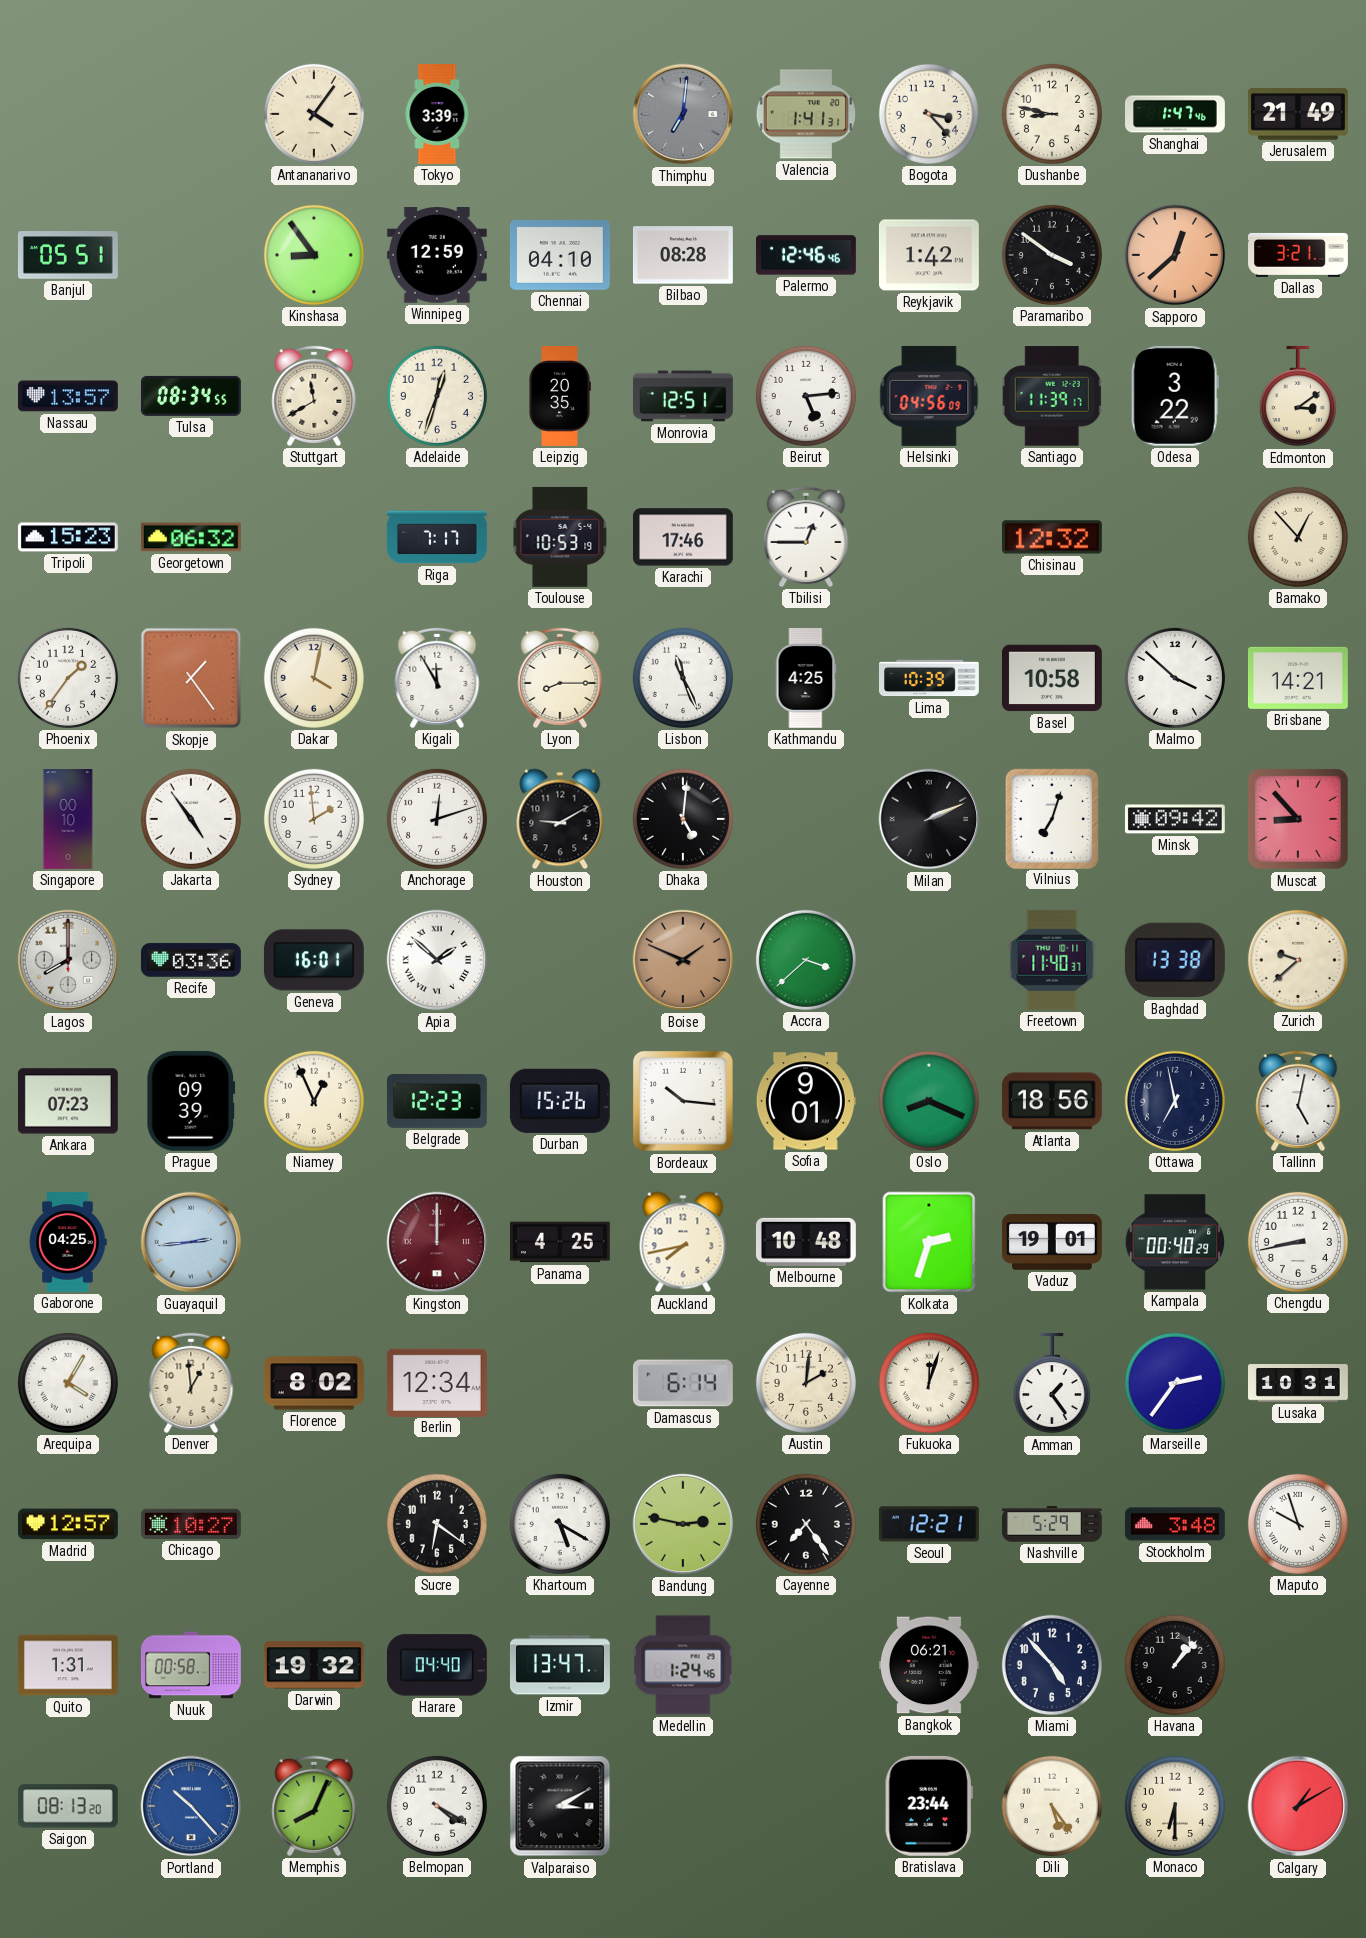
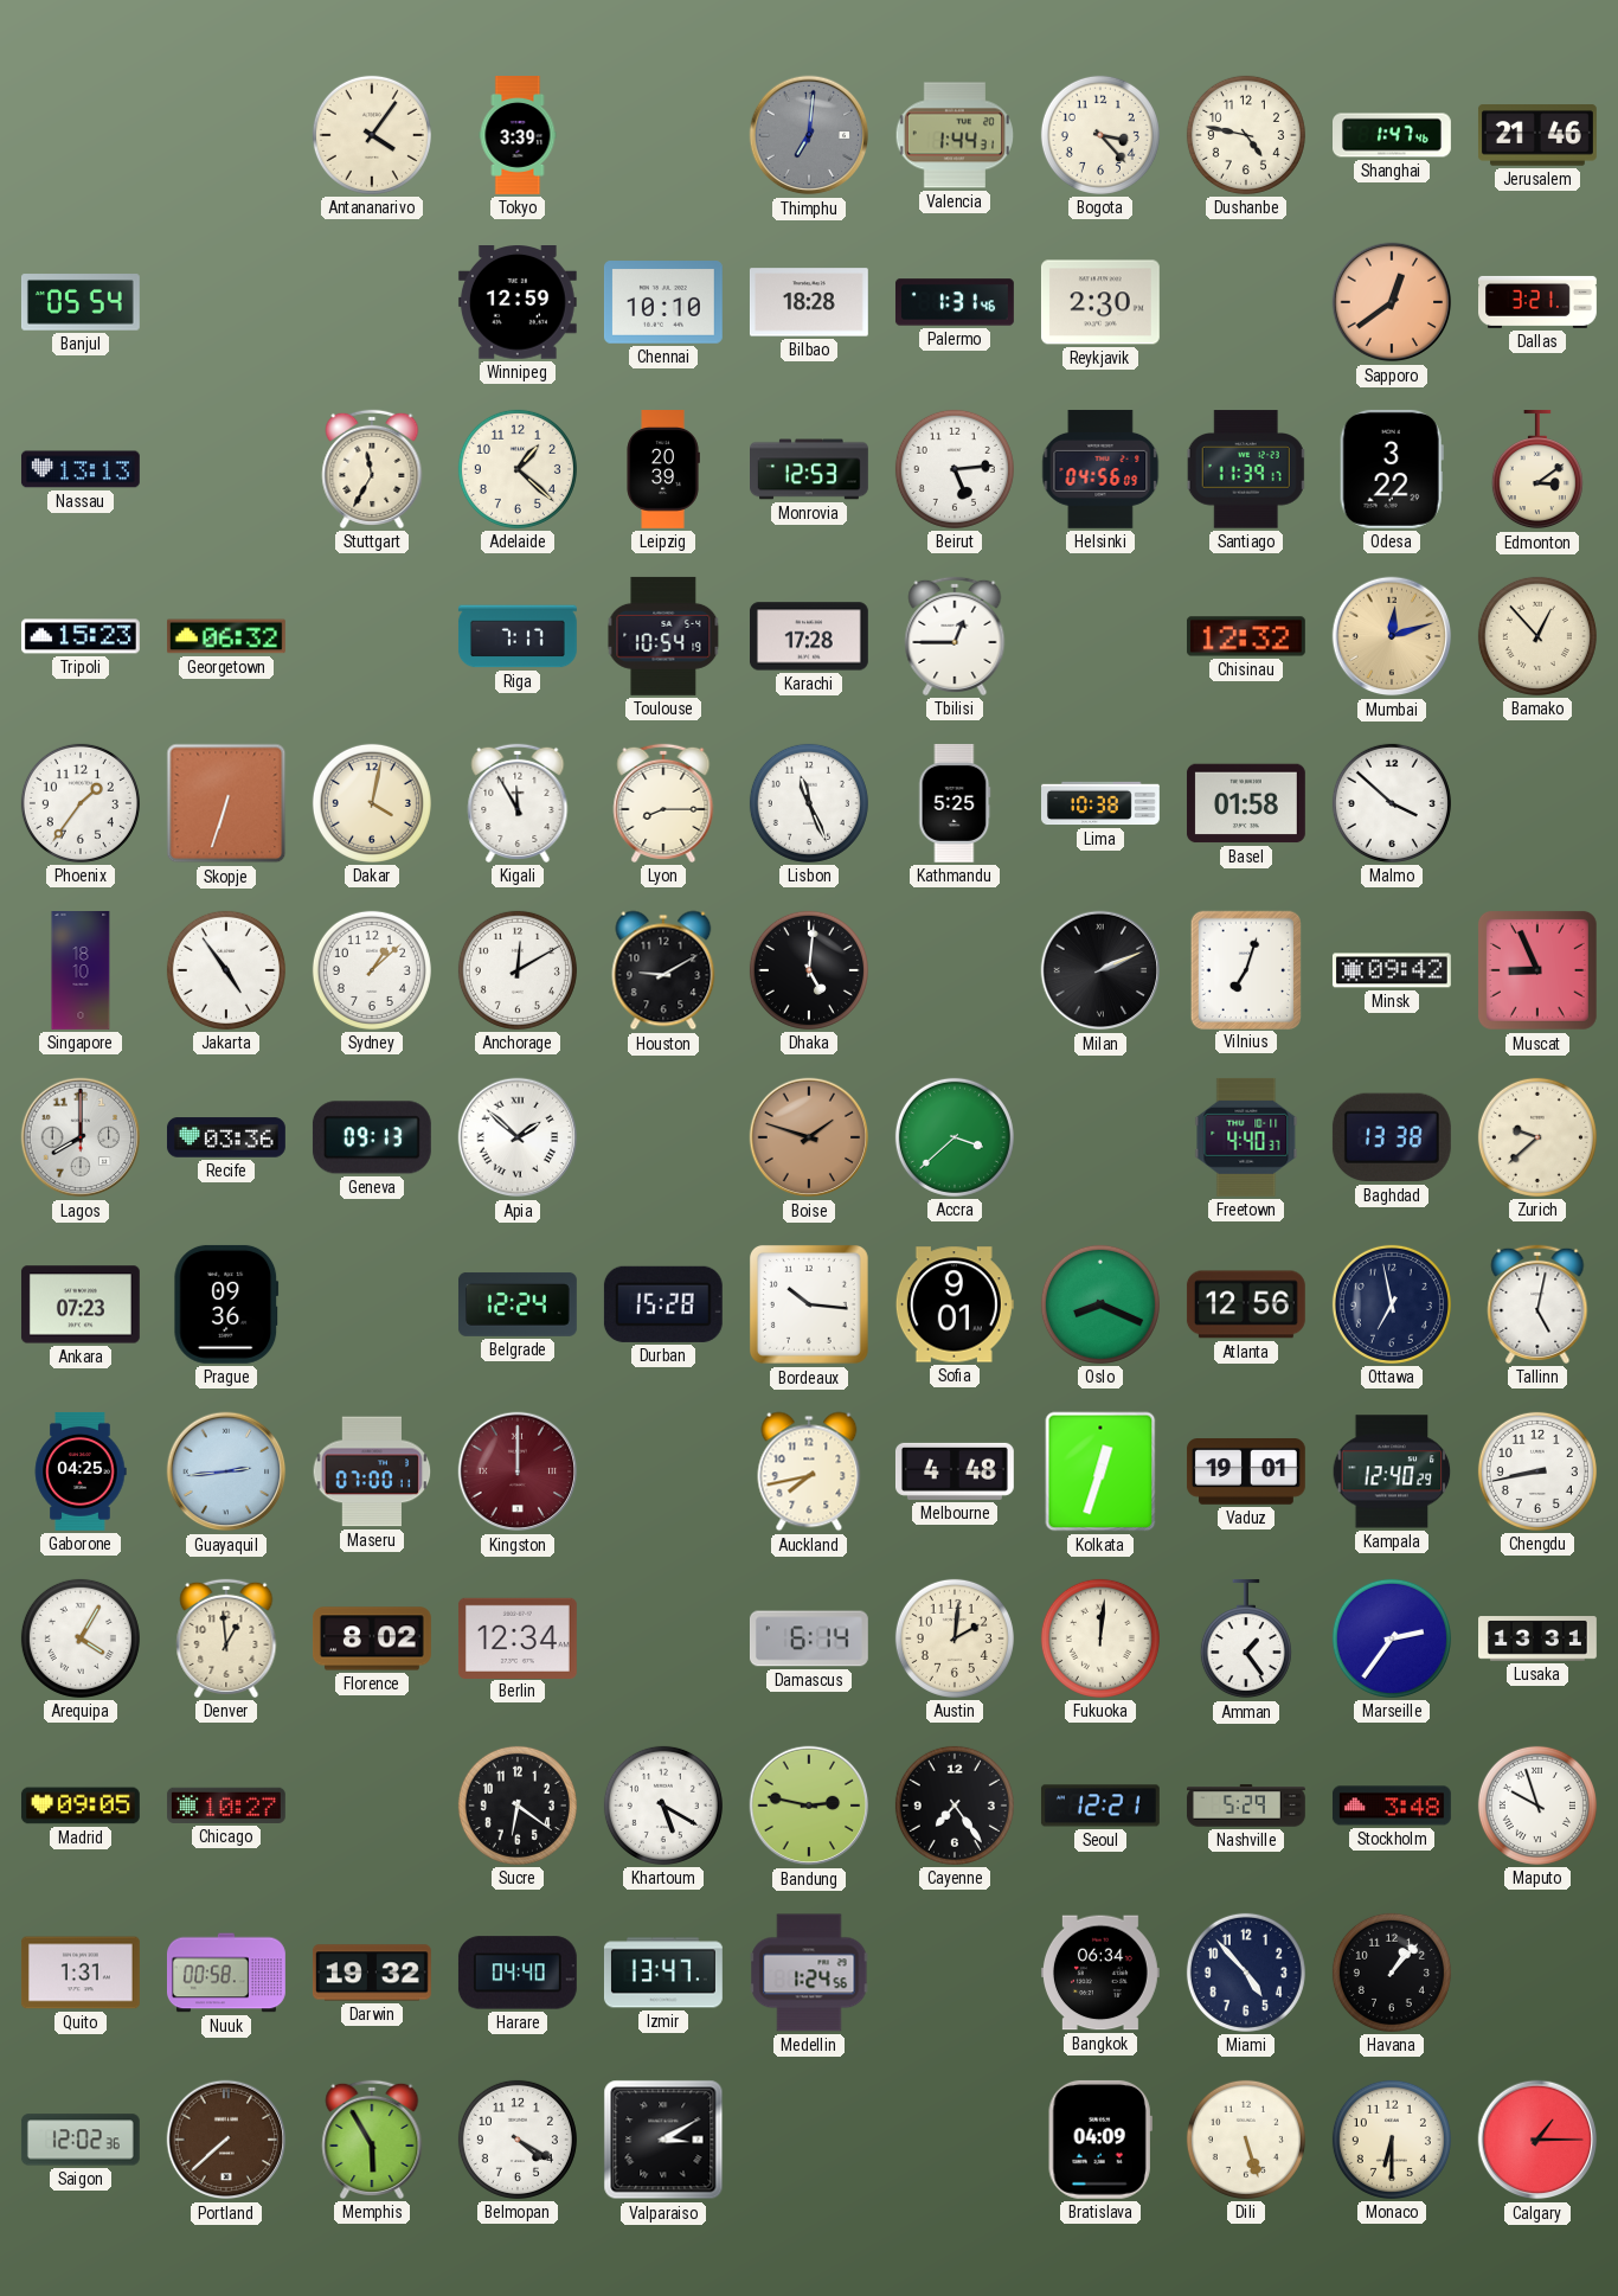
Valencia: 1:41 -> 1:44 (954, 135)
Dushanbe: 8:47 -> 4:47 (1246, 135)
Jerusalem: 21:49 -> 21:46 (1537, 135)
Banjul: 05:51 -> 05:54 (81, 302)
Kinshasa: 8:54 -> none (314, 255)
Chennai: 04:10 -> 10:10 (663, 303)
Bilbao: 08:28 -> 18:28 (809, 302)
Palermo: 12:46 -> 1:31 (955, 302)
Reykjavik: 1:42 -> 2:30 (1100, 302)
Paramaribo: 3:51 -> none (1052, 255)
Sapporo: 12:38 -> 12:39 (1392, 302)
Nassau: 13:57 -> 13:13 (81, 469)
Tulsa: 08:34 -> none (191, 396)
Stuttgart: 11:40 -> 11:35 (372, 469)
Adelaide: 12:33 -> 1:22 (518, 469)
Leipzig: 20:35 -> 20:39 (663, 470)
Monrovia: 12:51 -> 12:53 (810, 469)
Toulouse: 10:53 -> 10:54 (663, 636)
Karachi: 17:46 -> 17:28 (809, 636)
Mumbai: none -> 12:12 (1392, 636)
Skopje: 1:24 -> 6:33 (226, 803)
Kathmandu: 4:25 -> 5:25 (955, 803)
Lima: 10:39 -> 10:38 (1102, 803)
Basel: 10:58 -> 01:58 (1246, 803)
Brisbane: 14:21 -> none (1298, 678)
Singapore: 00:10 -> 18:10 (81, 971)
Sydney: 1:59 -> 1:08 (372, 970)
Anchorage: 12:12 -> 12:10 (518, 970)
Muscat: 8:53 -> 8:56 (1537, 970)
Geneva: 16:01 -> 09:13 (372, 1137)
Boise: 1:49 -> 1:48 (809, 1137)
Freetown: 11:40 -> 4:40 (1246, 1137)
Prague: 09:39 -> 09:36 (226, 1304)
Niamey: 12:56 -> none (314, 1101)
Belgrade: 12:23 -> 12:24 (518, 1304)
Durban: 15:26 -> 15:28 (663, 1304)
Atlanta: 18:56 -> 12:56 (1246, 1304)
Maseru: none -> 07:00 (372, 1471)
Panama: 4:25 -> none (560, 1242)
Melbourne: 10:48 -> 4:48 (955, 1471)
Kolkata: 2:33 -> 12:33 (1100, 1471)
Kampala: 00:40 -> 12:40 (1392, 1471)
Fukuoka: 12:03 -> 12:01 (1100, 1638)
Lusaka: 10:31 -> 13:31 (1539, 1638)
Madrid: 12:57 -> 09:05 (81, 1806)
Medellin: 1:24:46 -> 1:24:56 (809, 1973)
Bangkok: 06:21 -> 06:34 (1100, 1973)
Saigon: 08:13 -> 12:02 (81, 2140)
Portland: 10:23 -> 7:38 (226, 2140)
Portland dial: blue -> brown (226, 2140)
Memphis: 8:04 -> 5:55 (372, 2140)
Bratislava: 23:44 -> 04:09 (1100, 2140)
Dili: 5:24 -> 5:27 (1246, 2140)
Calgary: 1:10 -> 1:15 (1537, 2140)
